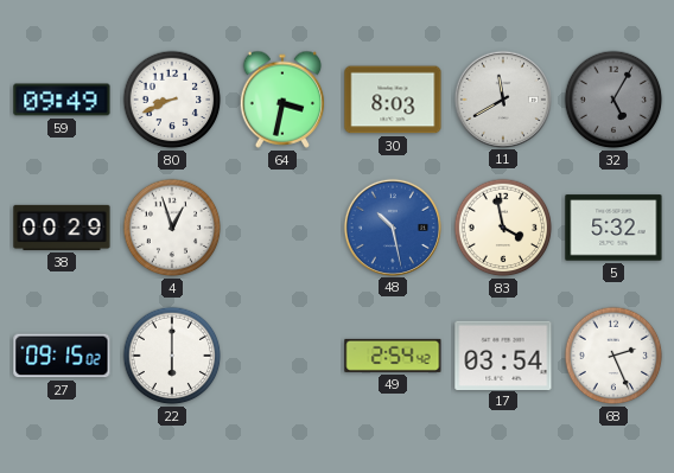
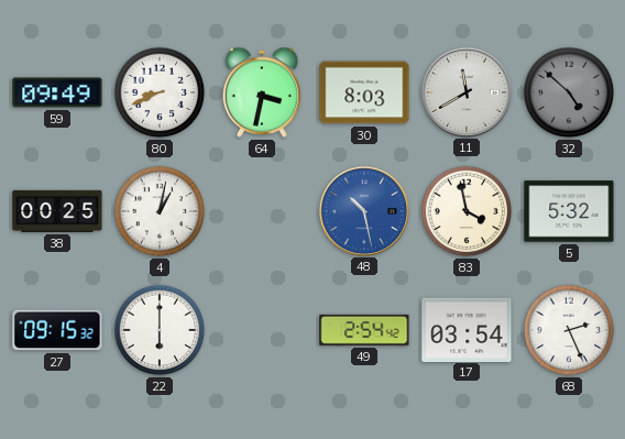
32: 5:05 -> 4:52 (569, 92)
38: 00:29 -> 00:25 (57, 211)
4: 12:57 -> 1:02 (160, 211)
27: 09:15:02 -> 09:15:32 (57, 330)
